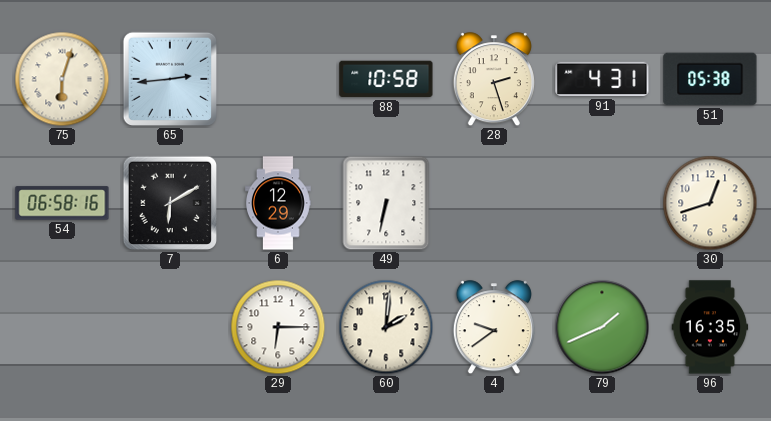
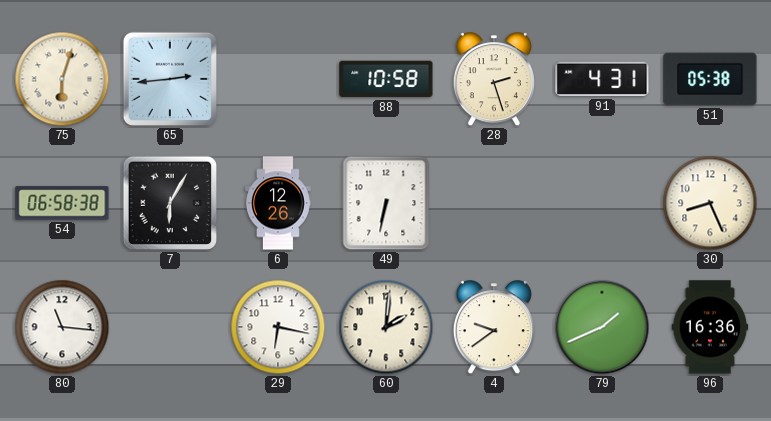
54: 06:58:16 -> 06:58:38 (62, 203)
7: 6:10 -> 6:05 (169, 203)
6: 12:29 -> 12:26 (279, 203)
30: 12:42 -> 8:26 (710, 203)
80: none -> 11:16 (62, 327)
29: 6:15 -> 6:17 (278, 327)
96: 16:35 -> 16:36 (710, 327)
